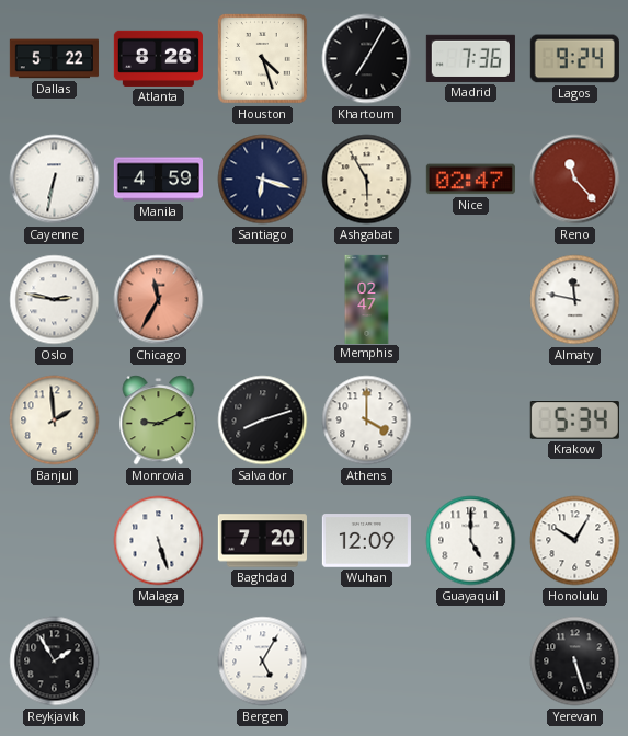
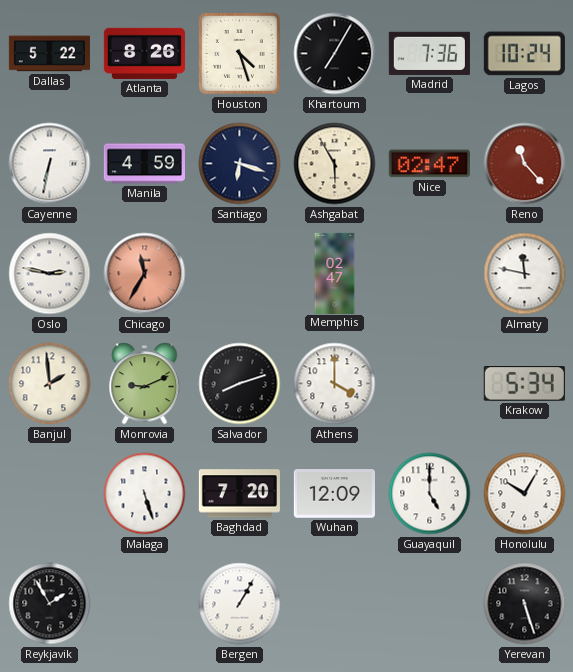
Lagos: 9:24 -> 10:24 (524, 54)
Bergen: 5:05 -> 1:05 (240, 604)
